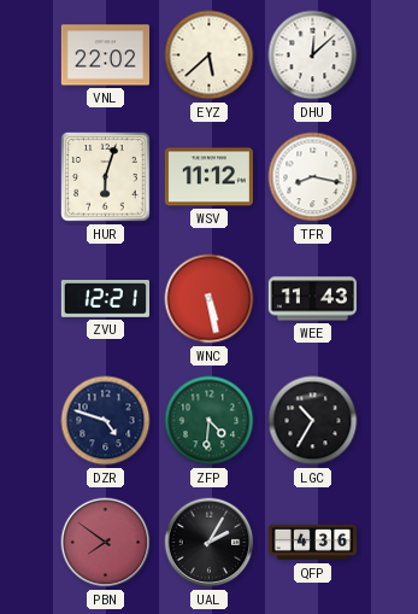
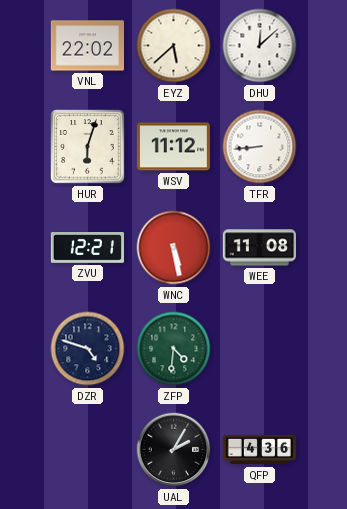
TFR: 8:17 -> 8:44 (260, 147)
WEE: 11:43 -> 11:08 (259, 248)
LGC: 10:35 -> none (313, 421)
PBN: 7:51 -> none (106, 543)
